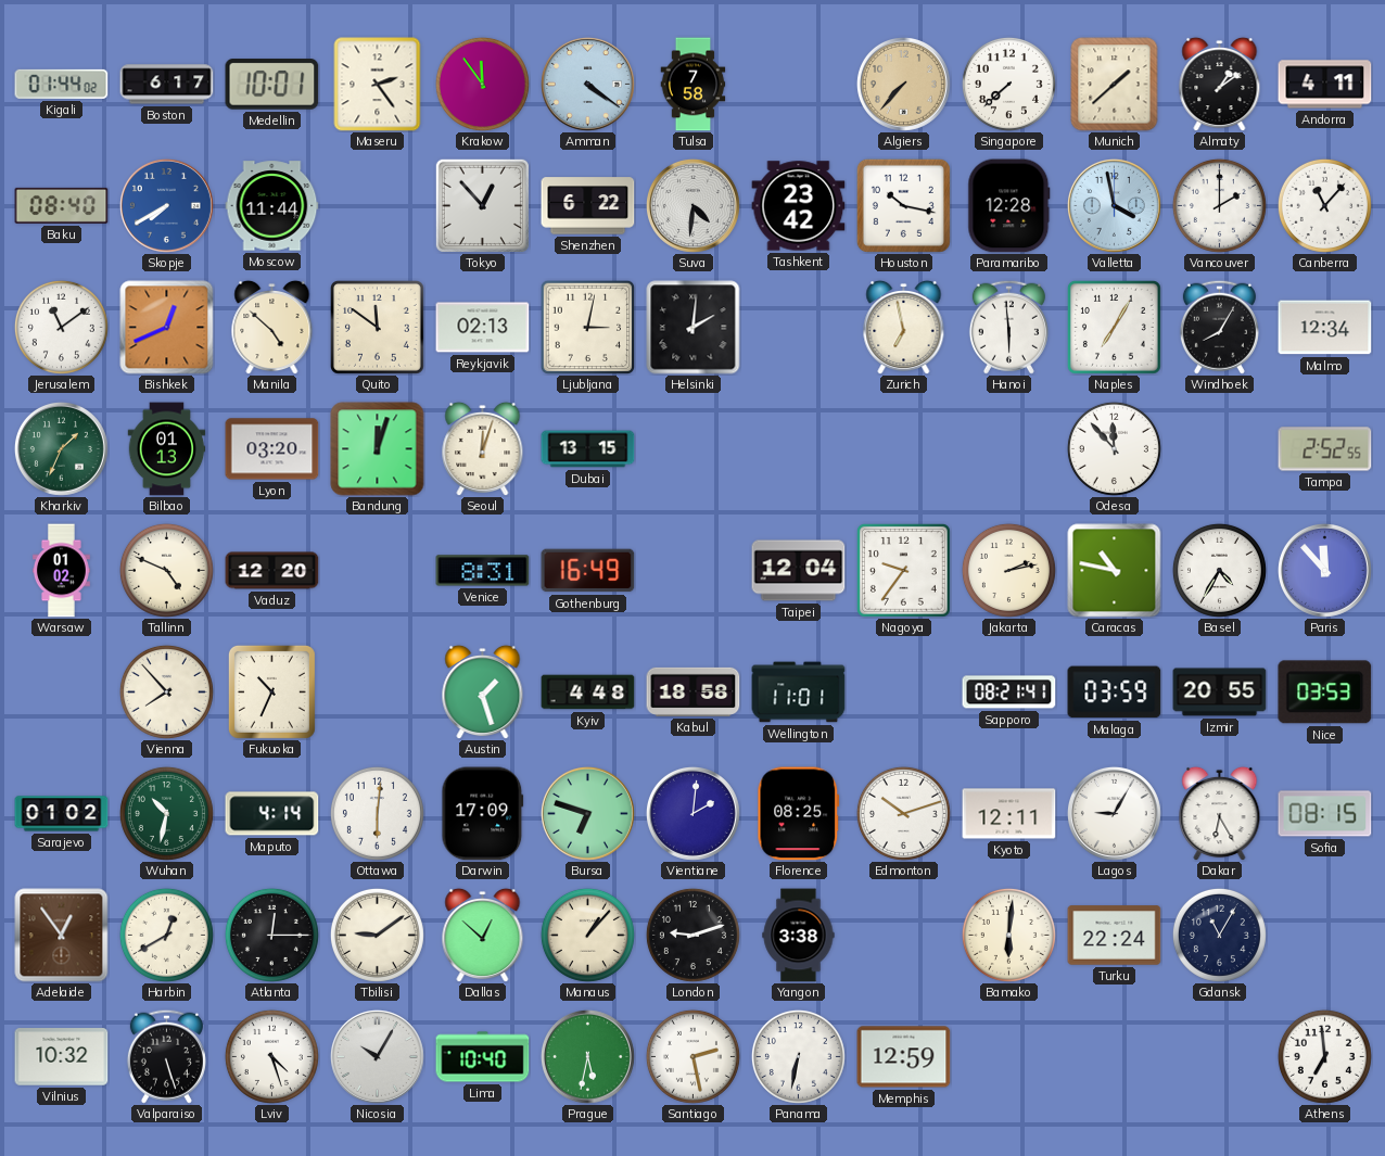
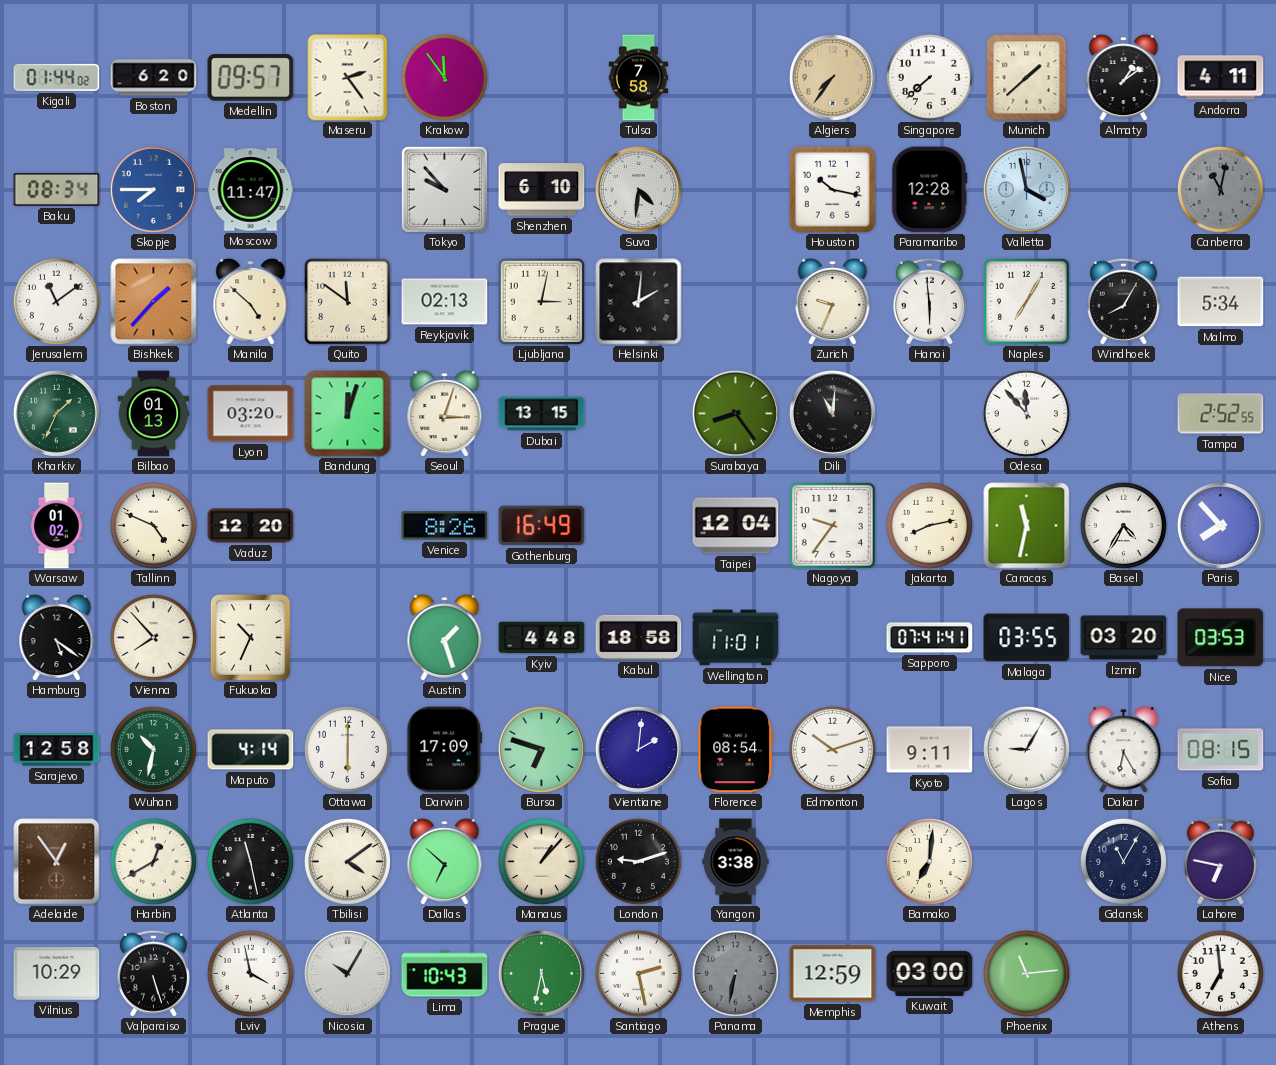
Boston: 6:17 -> 6:20 (154, 78)
Medellin: 10:01 -> 09:57 (251, 78)
Amman: 4:21 -> none (587, 84)
Algiers: 7:37 -> 7:36 (832, 77)
Baku: 08:40 -> 08:34 (57, 189)
Skopje: 7:40 -> 7:45 (153, 189)
Moscow: 11:44 -> 11:47 (251, 190)
Tokyo: 12:53 -> 9:53 (444, 189)
Shenzhen: 6:22 -> 6:10 (542, 190)
Tashkent: 23:42 -> none (799, 206)
Vancouver: 2:00 -> none (1219, 205)
Canberra: 11:07 -> 11:02 (1220, 189)
Canberra dial: white -> grey (1220, 189)
Bishkek: 12:41 -> 1:37 (154, 302)
Zurich: 6:58 -> 9:34 (833, 301)
Malmo: 12:34 -> 5:34 (1221, 302)
Seoul: 12:03 -> 3:03 (445, 413)
Surabaya: none -> 8:24 (735, 413)
Dili: none -> 11:01 (832, 413)
Venice: 8:31 -> 8:26 (445, 526)
Jakarta: 2:13 -> 8:13 (929, 525)
Caracas: 10:47 -> 11:32 (1027, 526)
Paris: 11:53 -> 7:53 (1220, 525)
Hamburg: none -> 5:21 (57, 637)
Sapporo: 08:21 -> 07:41 (930, 638)
Malaga: 03:59 -> 03:55 (1027, 638)
Izmir: 20:55 -> 03:20 (1124, 638)
Sarajevo: 01:02 -> 12:58 (57, 750)
Ottawa: 6:01 -> 6:00 (347, 749)
Florence: 08:25 -> 08:54 (736, 750)
Kyoto: 12:11 -> 9:11 (930, 750)
Atlanta: 12:15 -> 11:28 (250, 861)
Tbilisi: 9:09 -> 4:09 (347, 861)
Dallas: 12:52 -> 6:52 (445, 861)
Bamako: 6:01 -> 7:01 (929, 861)
Turku: 22:24 -> none (1115, 936)
Lahore: none -> 6:47 (1220, 861)
Vilnius: 10:32 -> 10:29 (57, 974)
Lviv: 4:27 -> 3:58 (250, 973)
Lima: 10:40 -> 10:43 (445, 974)
Panama dial: white -> grey (735, 973)
Kuwait: none -> 03:00 (930, 973)
Phoenix: none -> 11:14 (1026, 973)
